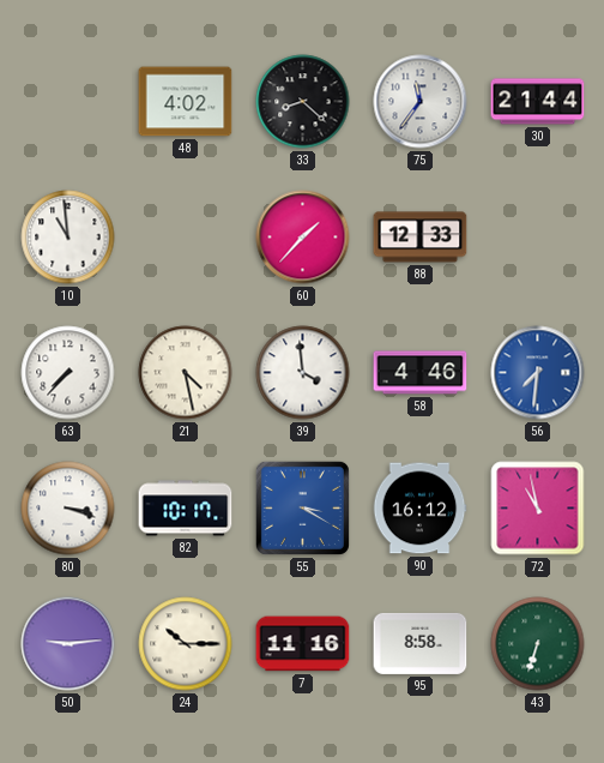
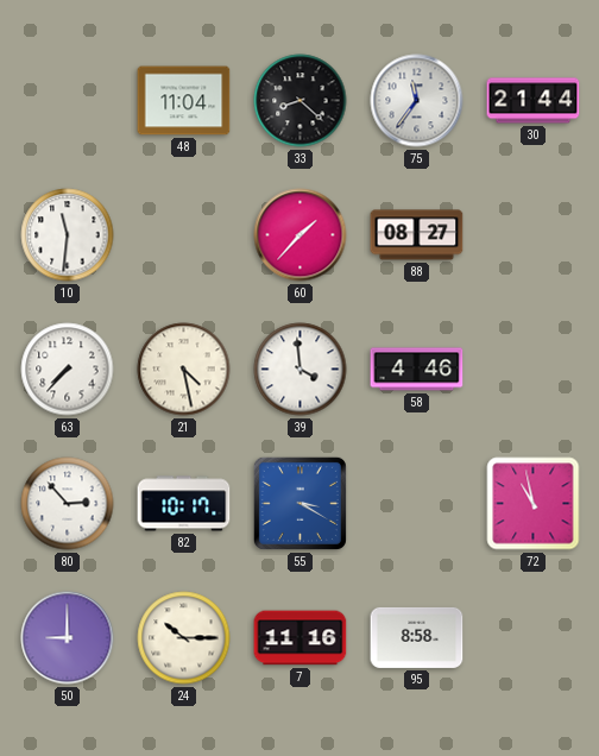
48: 4:02 -> 11:04 (184, 101)
10: 10:59 -> 11:31 (68, 235)
88: 12:33 -> 08:27 (417, 235)
56: 7:31 -> none (538, 373)
80: 3:18 -> 2:53 (68, 504)
90: 16:12 -> none (419, 509)
50: 9:14 -> 9:00 (68, 638)
43: 6:33 -> none (538, 644)
